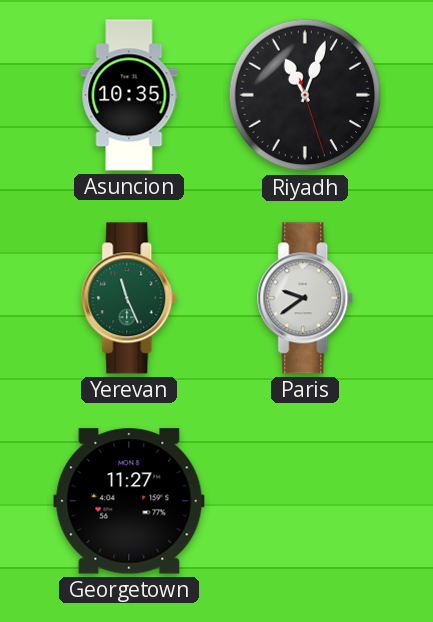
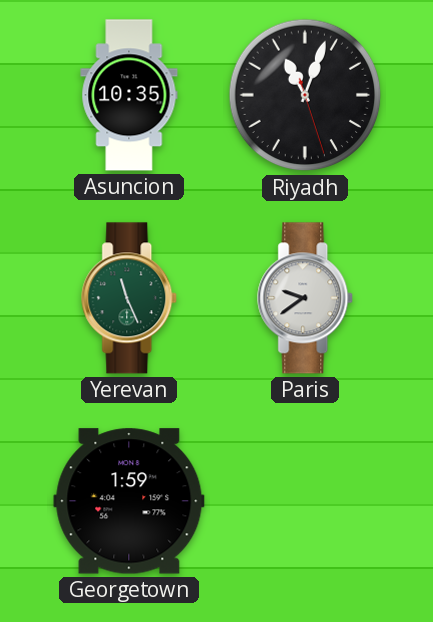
Georgetown: 11:27 -> 1:59 (129, 501)
